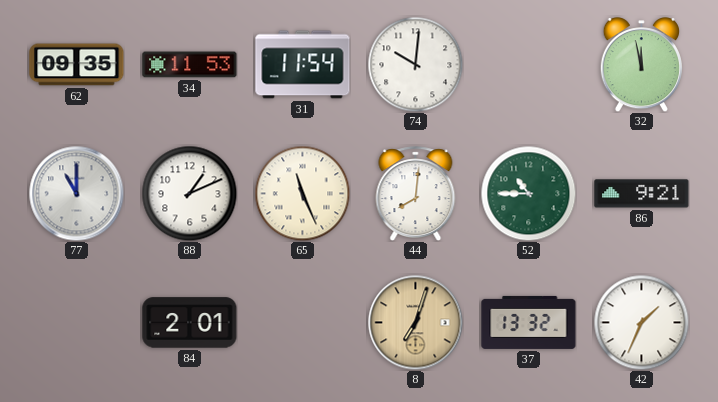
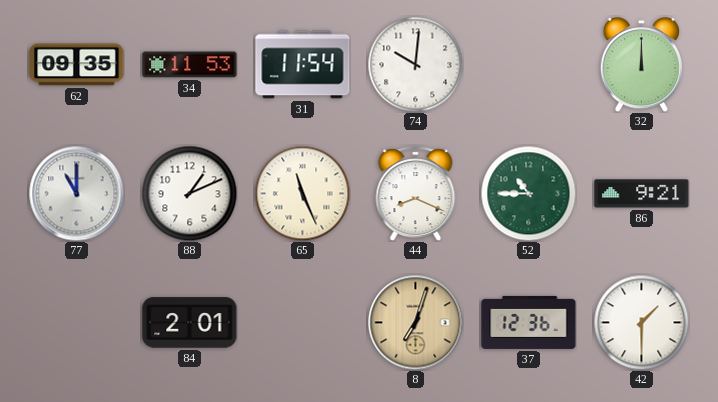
32: 11:58 -> 12:00 (641, 65)
44: 8:01 -> 8:19 (416, 193)
37: 13:32 -> 12:36 (529, 322)
42: 1:34 -> 1:30 (641, 322)
